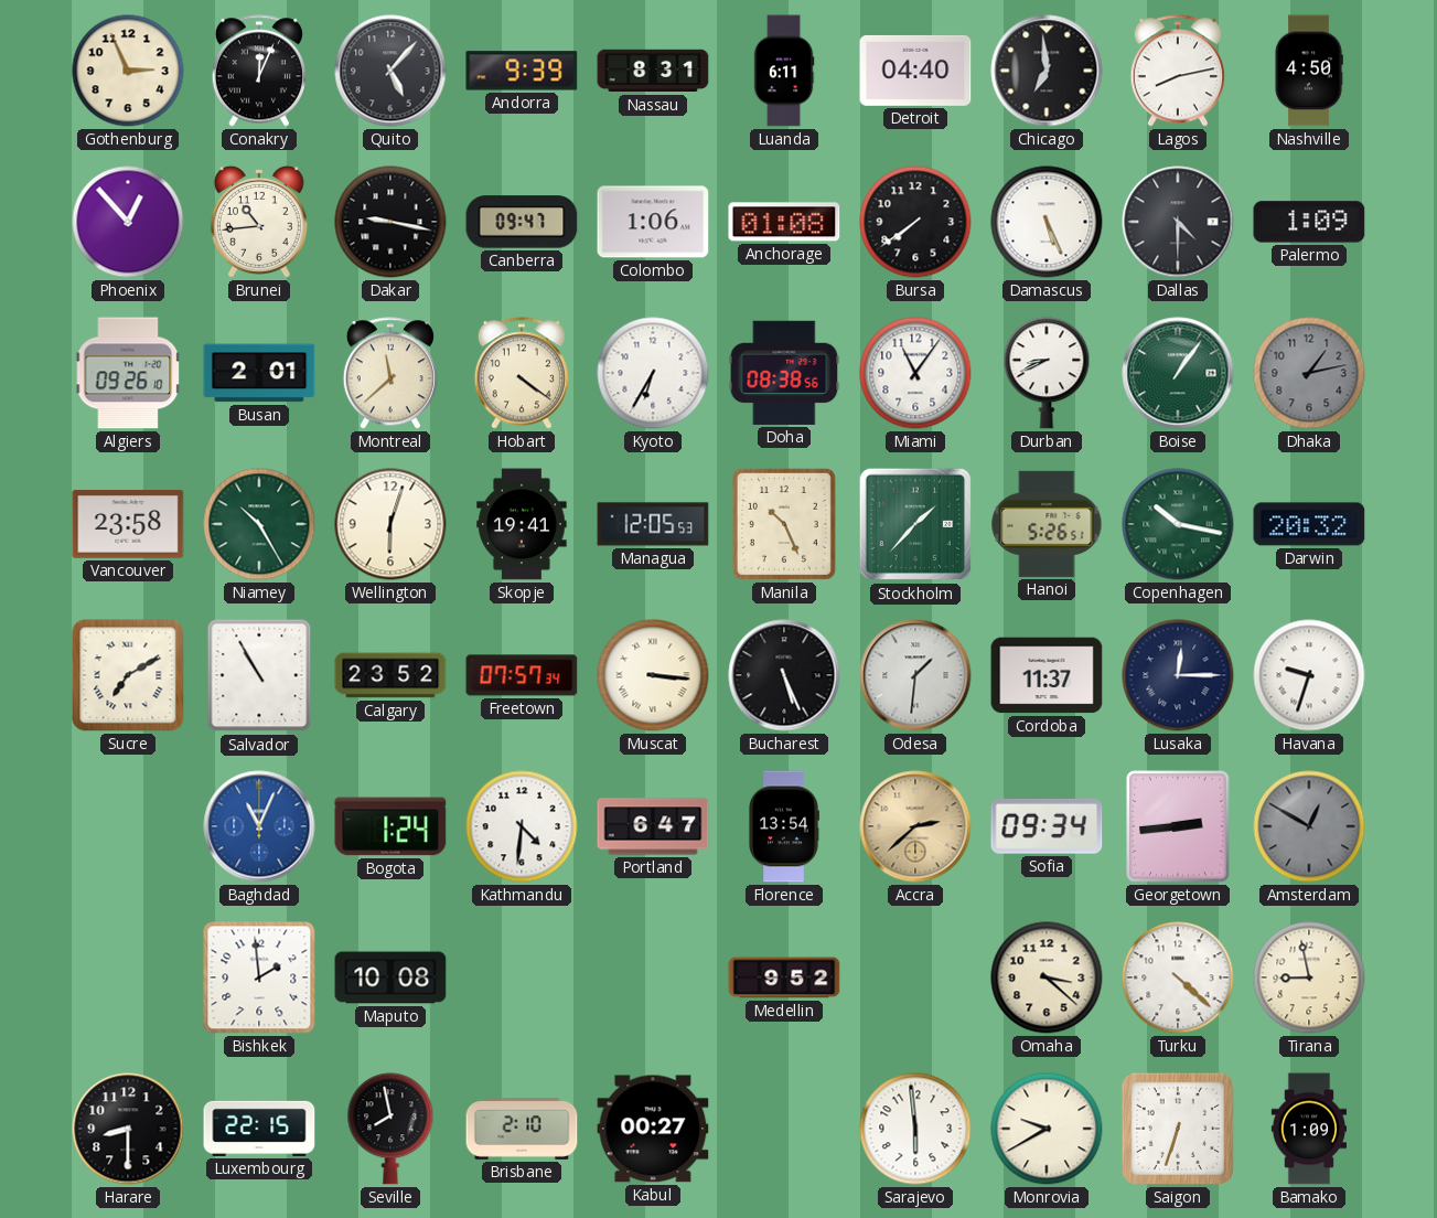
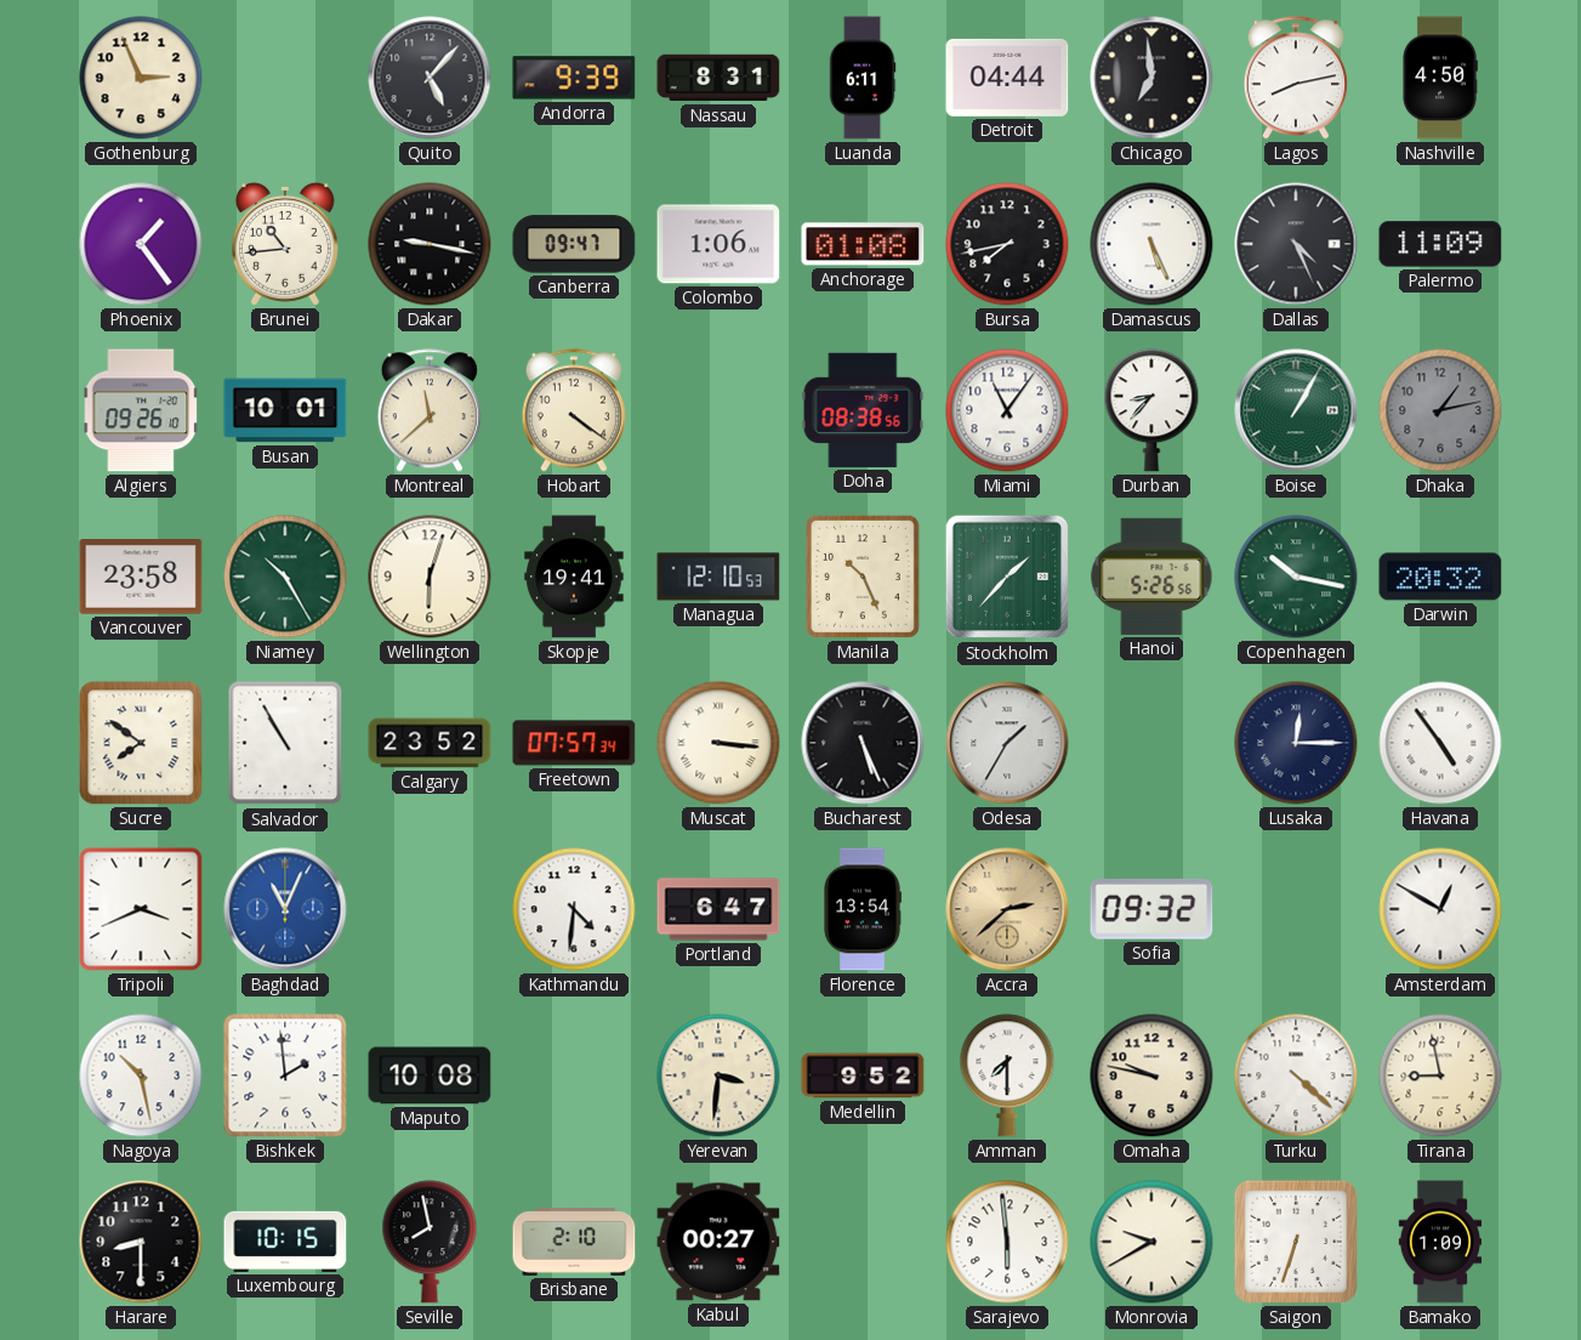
Conakry: 12:04 -> none (259, 71)
Detroit: 04:40 -> 04:44 (1007, 78)
Phoenix: 12:53 -> 1:24 (141, 244)
Bursa: 7:39 -> 7:43 (1007, 244)
Dallas: 4:30 -> 4:26 (1296, 244)
Palermo: 1:09 -> 11:09 (1440, 244)
Busan: 2:01 -> 10:01 (285, 410)
Kyoto: 6:35 -> none (653, 373)
Durban: 8:41 -> 8:37 (1151, 410)
Boise: 1:06 -> 1:05 (1296, 410)
Managua: 12:05 -> 12:10 (718, 577)
Hanoi: 5:26:51 -> 5:26:56 (1151, 577)
Sucre: 7:10 -> 7:51 (141, 743)
Odesa: 1:31 -> 1:35 (1007, 743)
Cordoba: 11:37 -> none (1047, 675)
Havana: 9:33 -> 4:54 (1440, 743)
Tripoli: none -> 3:41 (141, 909)
Bogota: 1:24 -> none (390, 826)
Sofia: 09:34 -> 09:32 (1151, 910)
Georgetown: 2:44 -> none (1178, 826)
Amsterdam dial: grey -> white (1440, 909)
Nagoya: none -> 10:28 (141, 1075)
Yerevan: none -> 3:31 (718, 1075)
Amman: none -> 7:30 (1007, 1075)
Omaha: 3:22 -> 9:47 (1151, 1075)
Luxembourg: 22:15 -> 10:15 (285, 1242)
